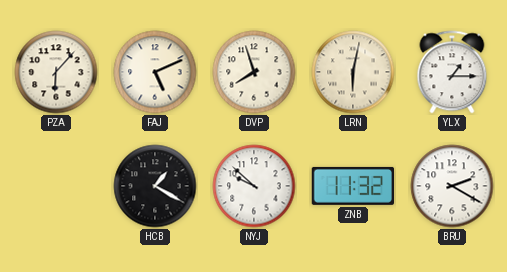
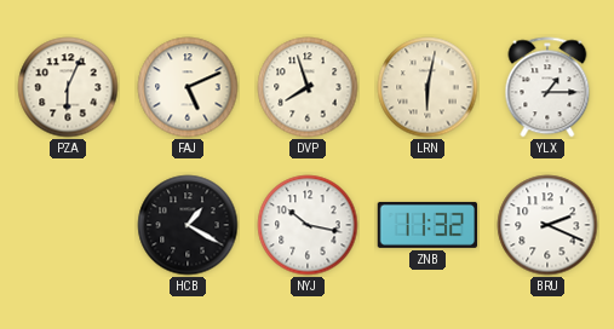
PZA: 6:07 -> 6:04 (68, 87)
NYJ: 9:52 -> 10:17 (308, 225)
BRU: 2:20 -> 2:19 (547, 225)
